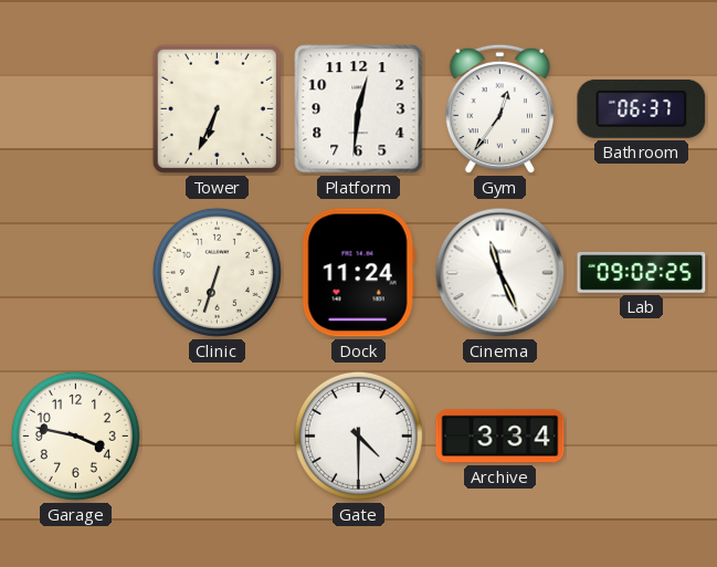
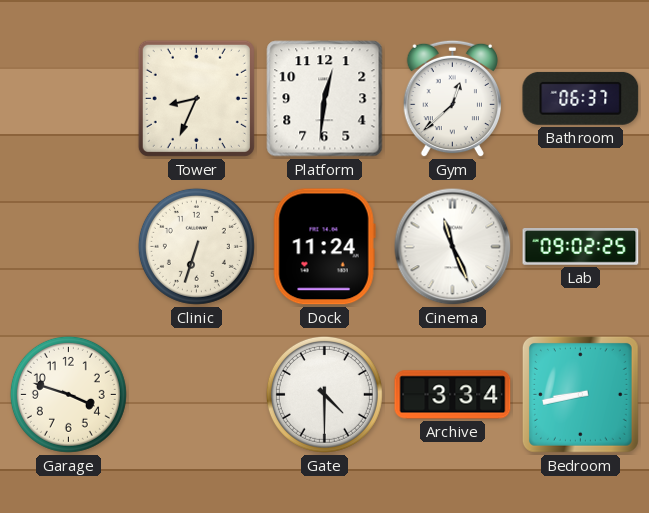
Tower: 6:34 -> 8:34 (196, 98)
Gym: 12:36 -> 12:38 (452, 99)
Garage: 3:47 -> 3:48 (68, 394)
Bedroom: none -> 8:43 (580, 394)
